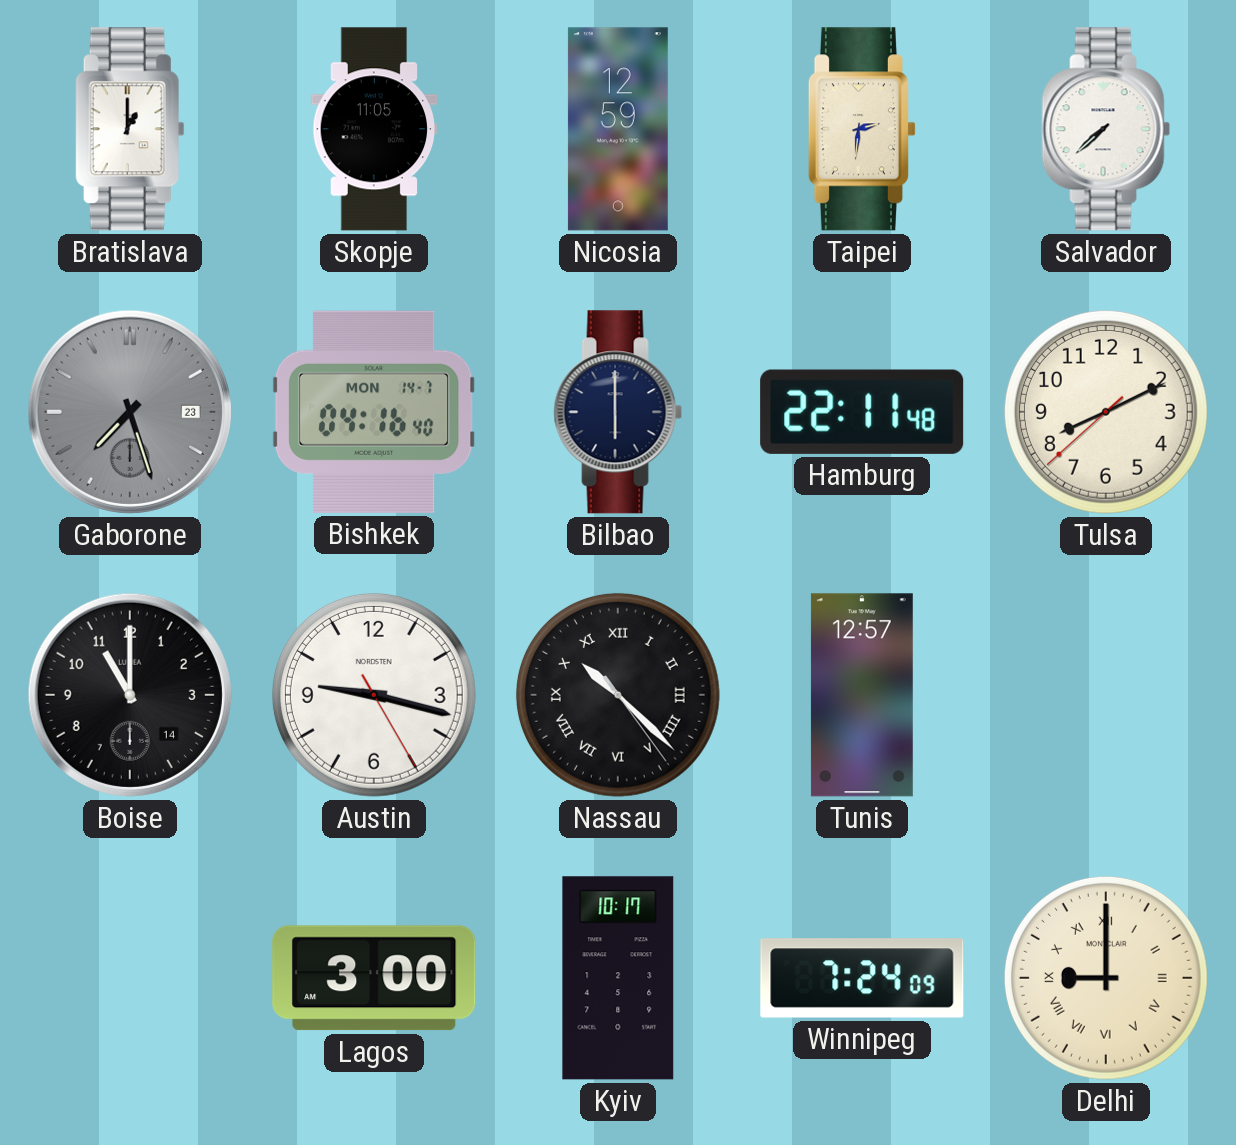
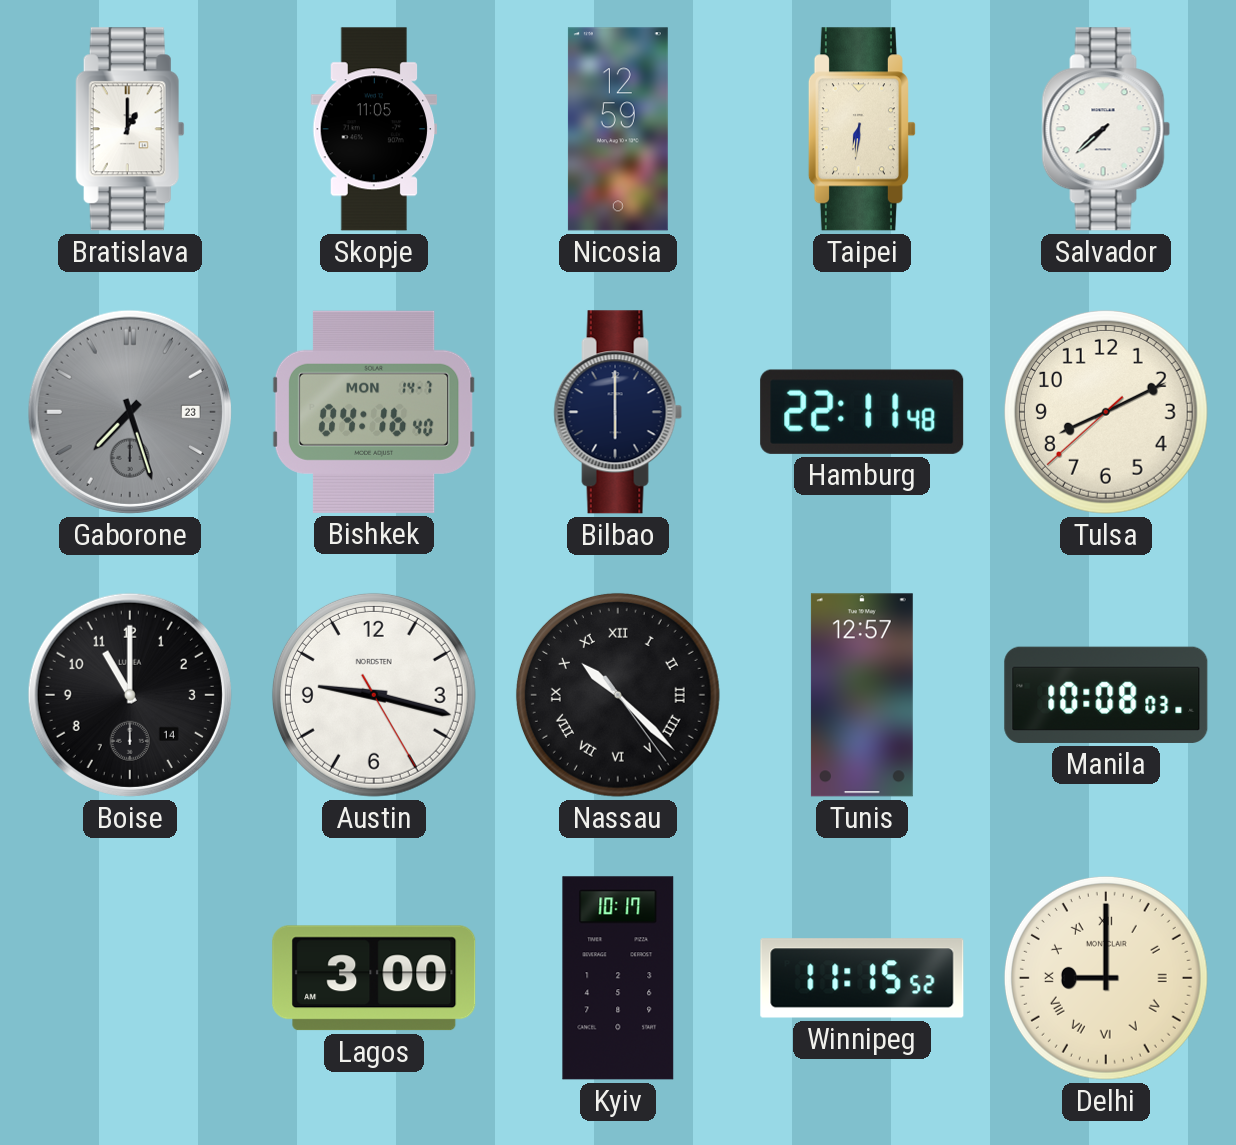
Taipei: 2:31 -> 6:31 (862, 129)
Manila: none -> 10:08 (1106, 695)
Winnipeg: 7:24 -> 11:15 (862, 978)
